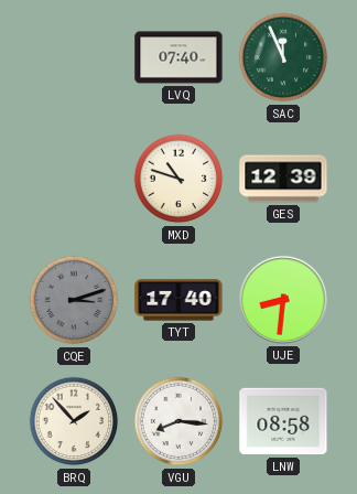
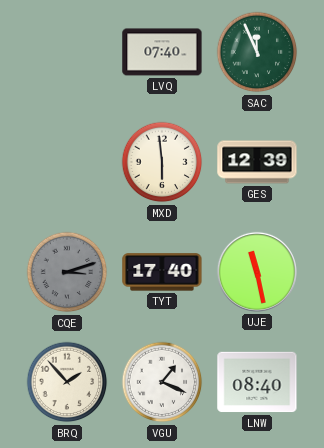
MXD: 10:48 -> 5:59 (162, 162)
UJE: 8:31 -> 11:28 (257, 272)
VGU: 8:16 -> 1:19 (162, 382)
LNW: 08:58 -> 08:40 (257, 382)
